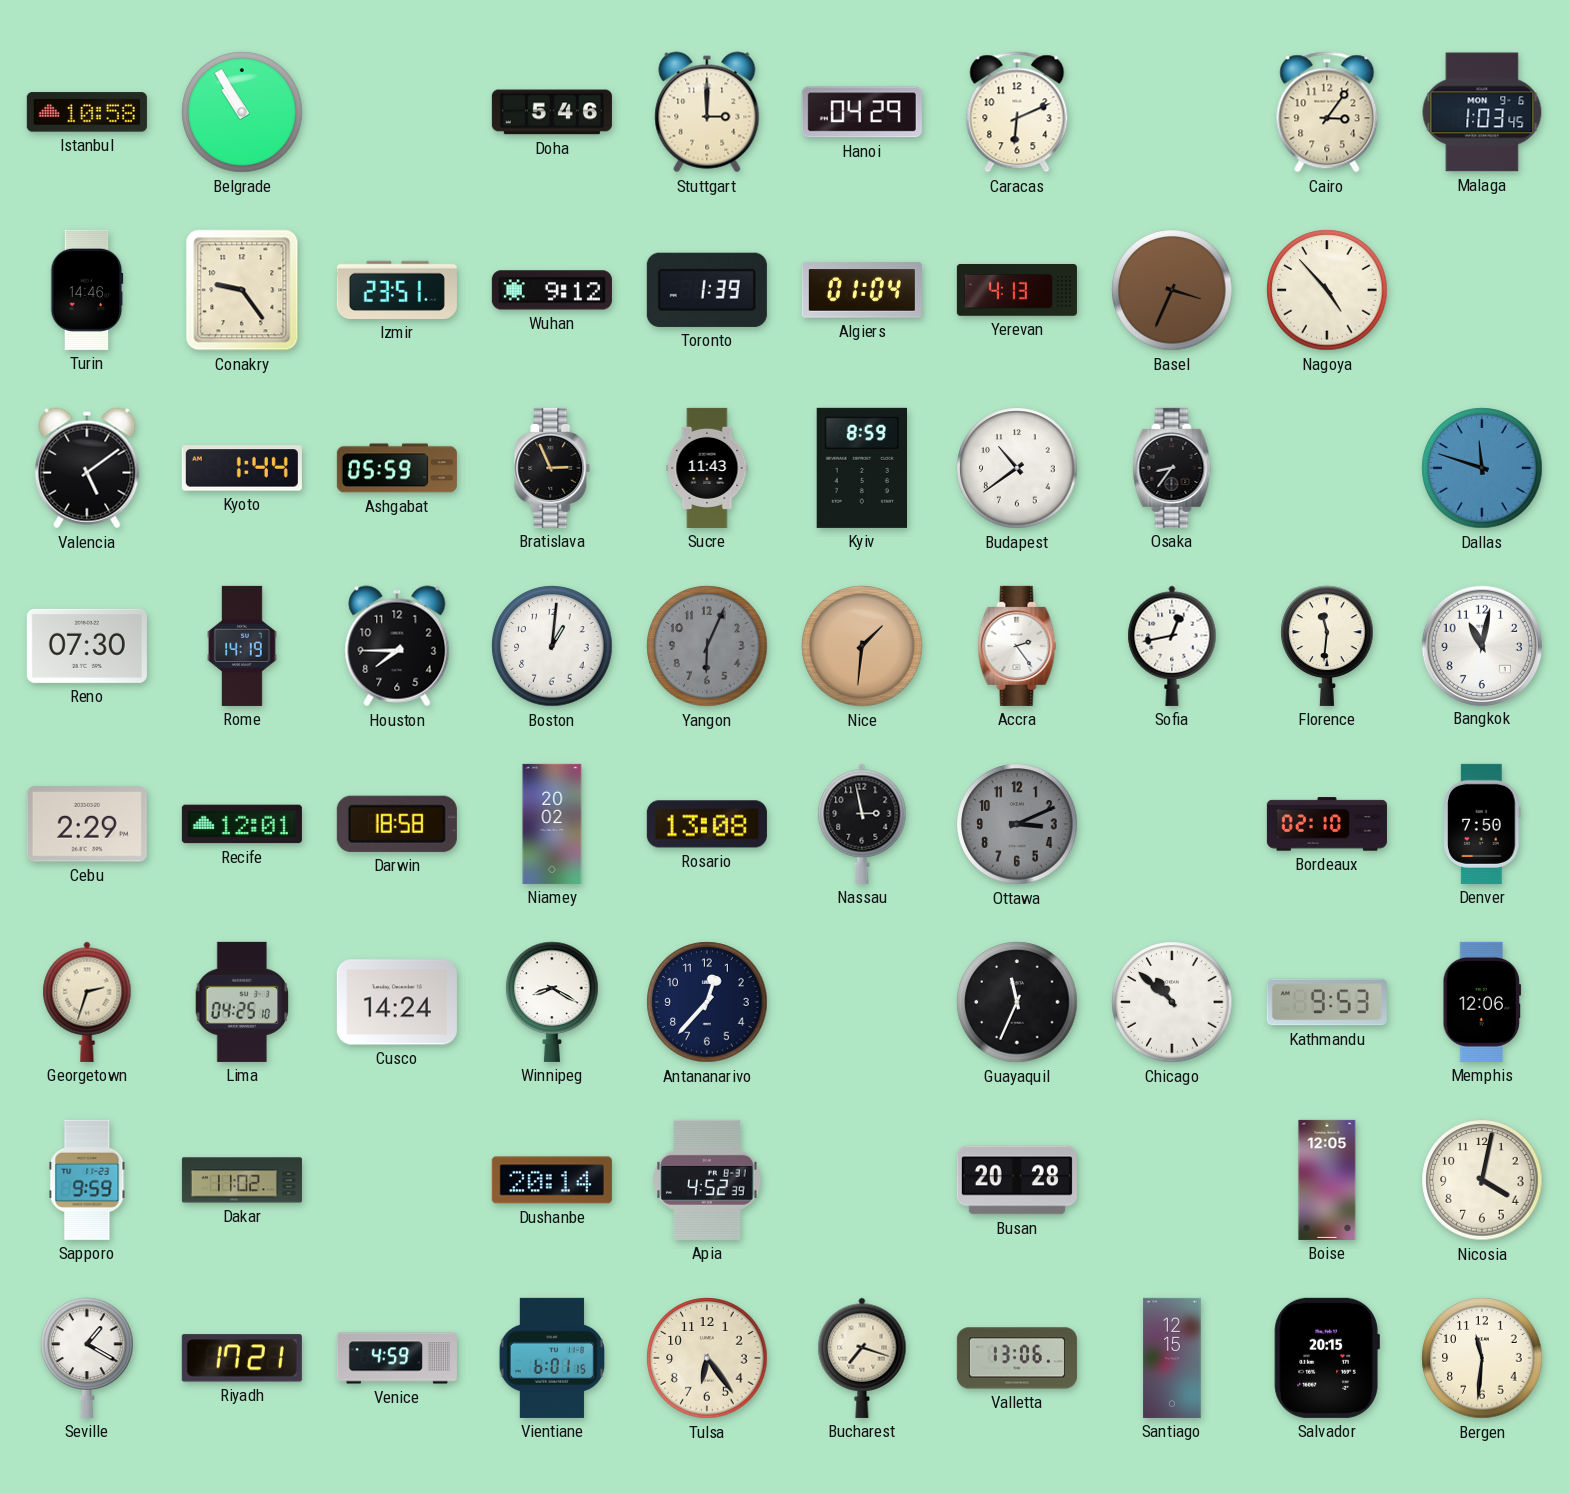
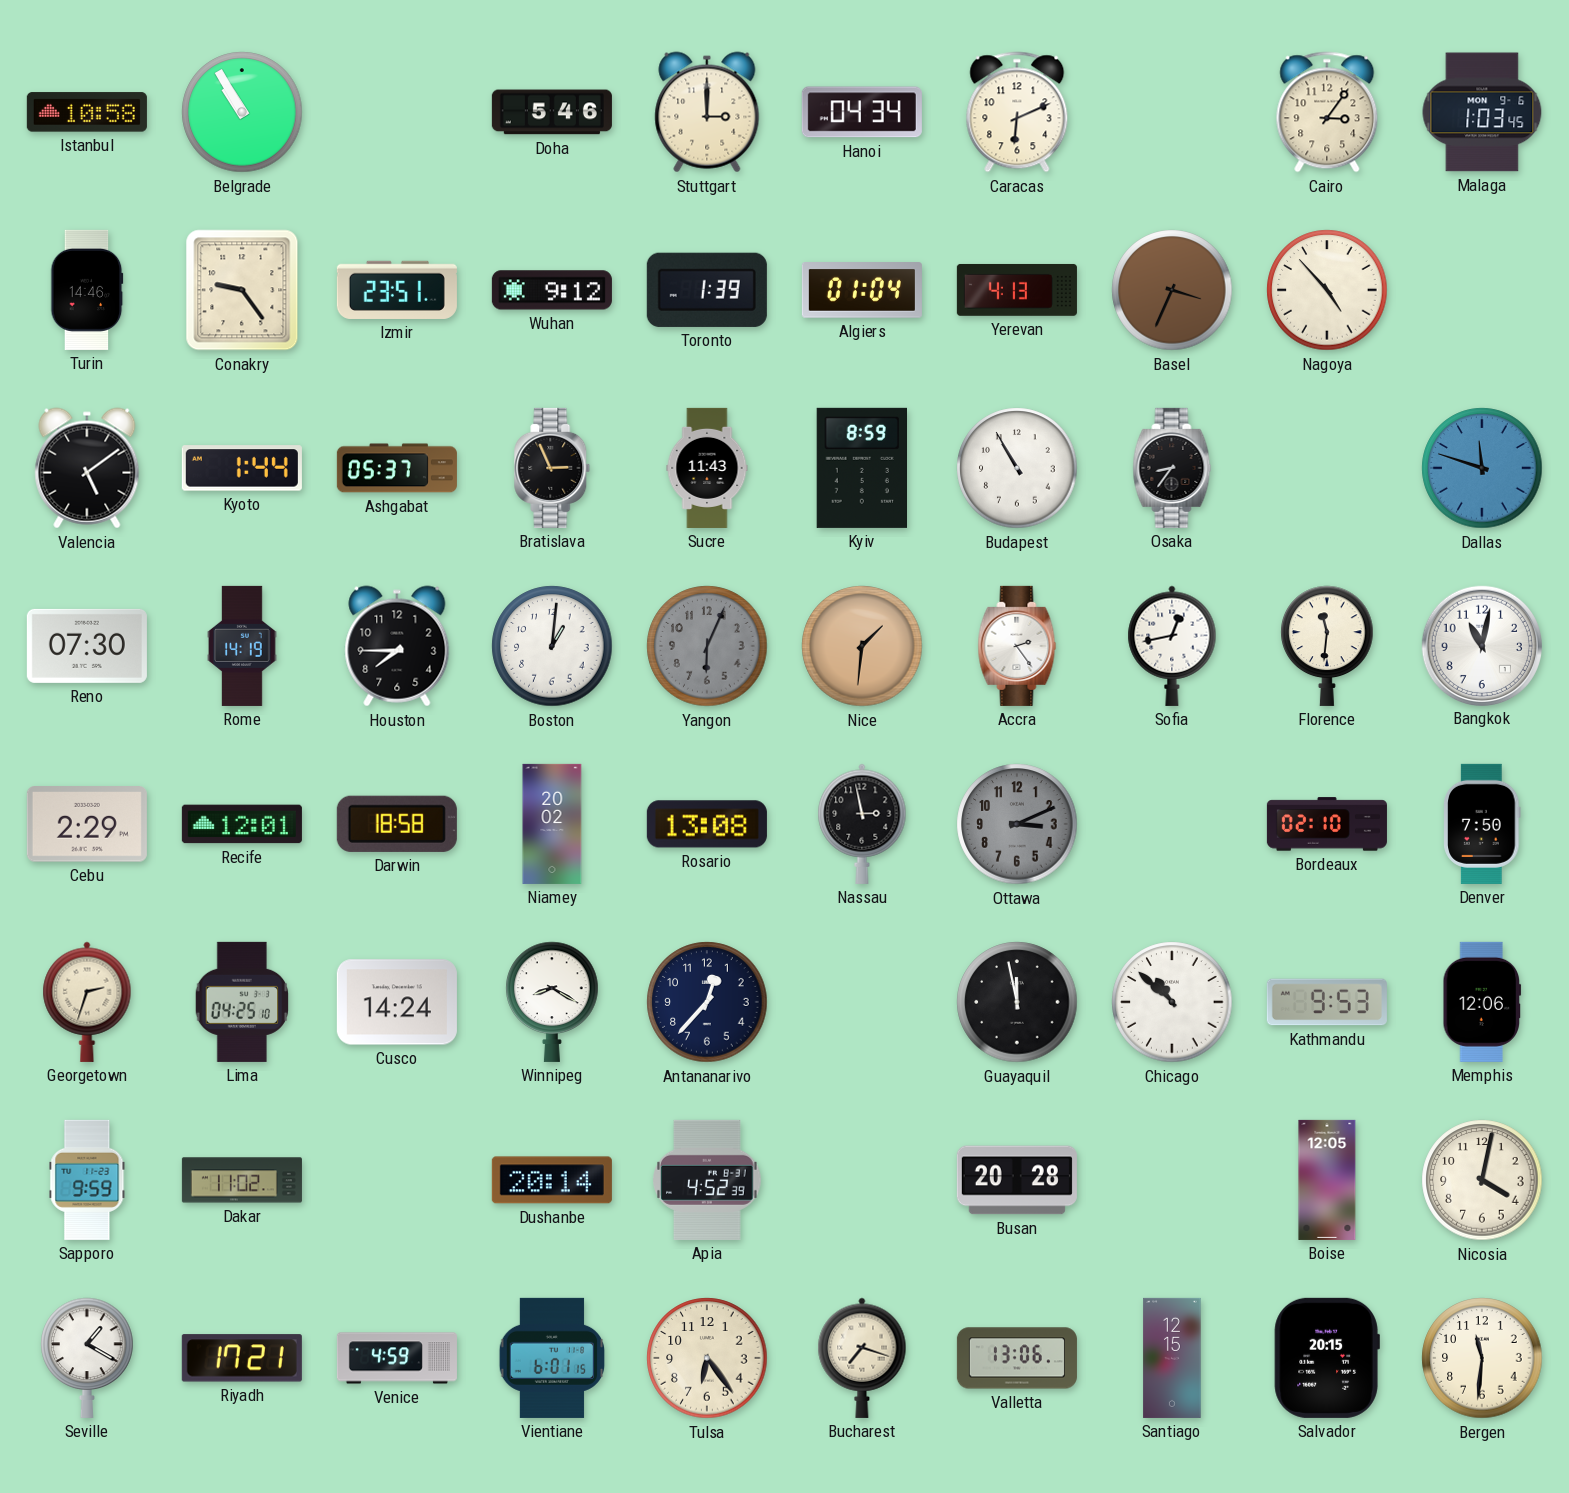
Hanoi: 04:29 -> 04:34 (862, 112)
Ashgabat: 05:59 -> 05:37 (397, 468)
Budapest: 10:39 -> 10:55 (1017, 468)
Guayaquil: 11:34 -> 11:58 (1017, 1002)
